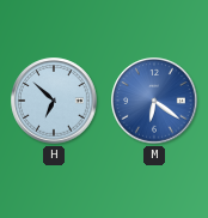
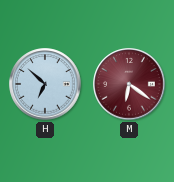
M dial: blue -> burgundy (129, 84)
